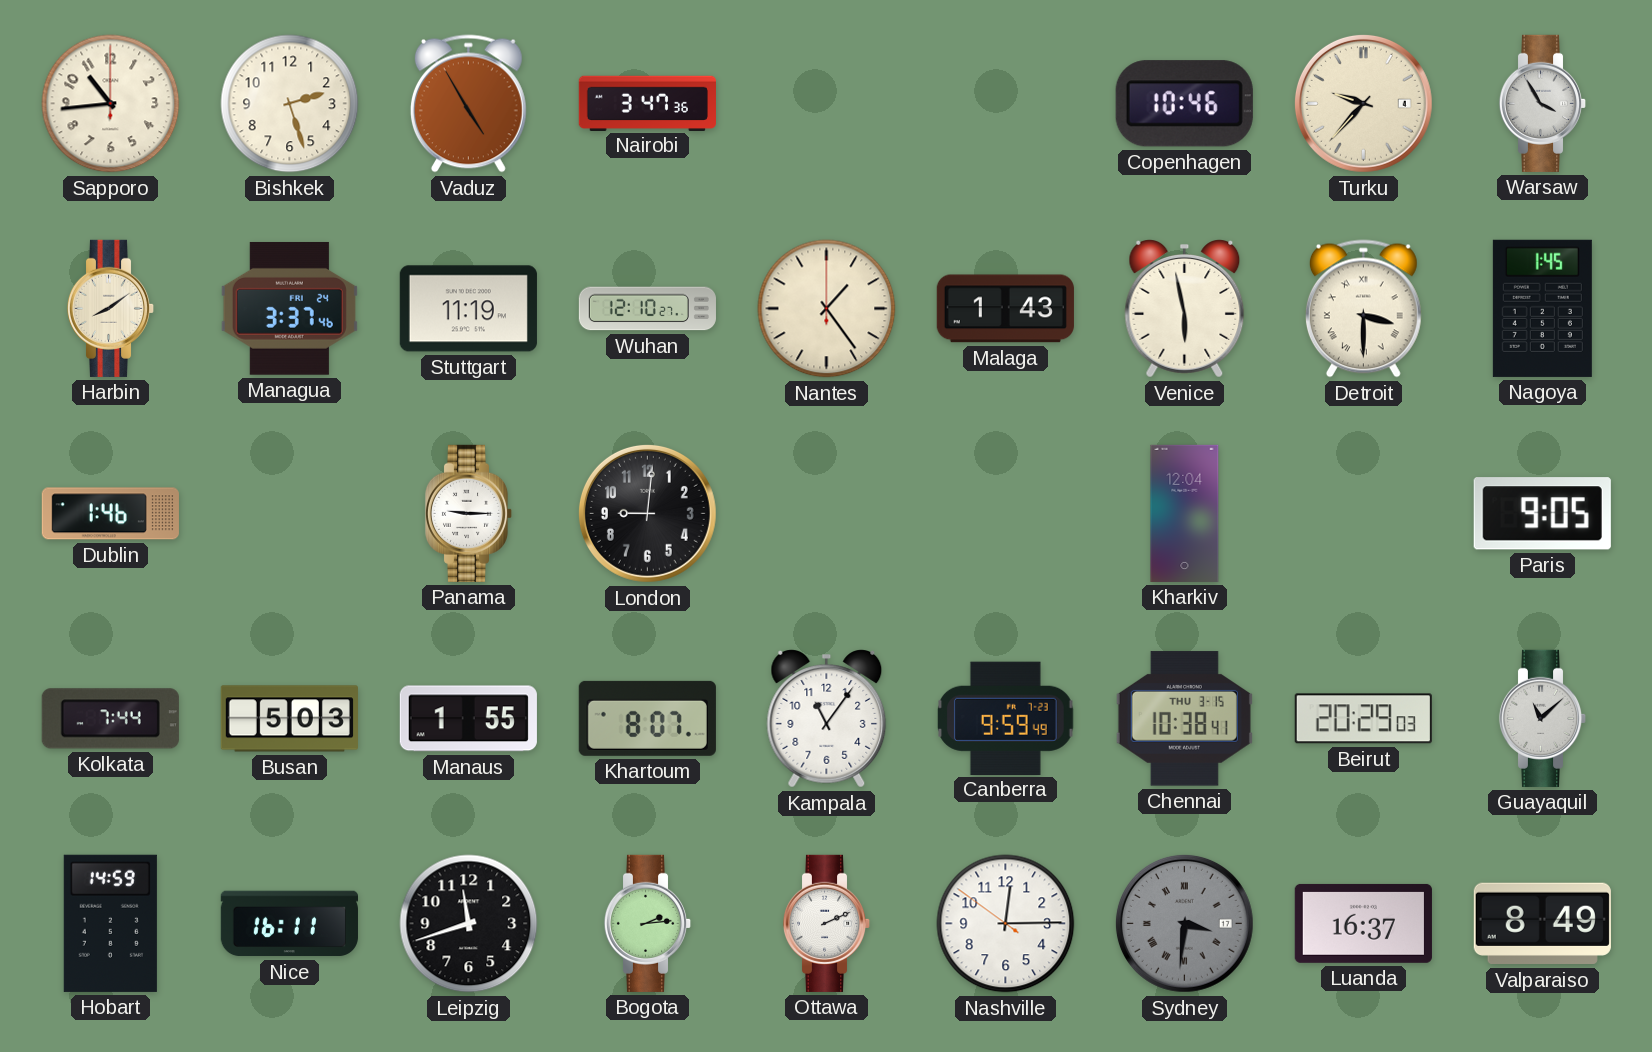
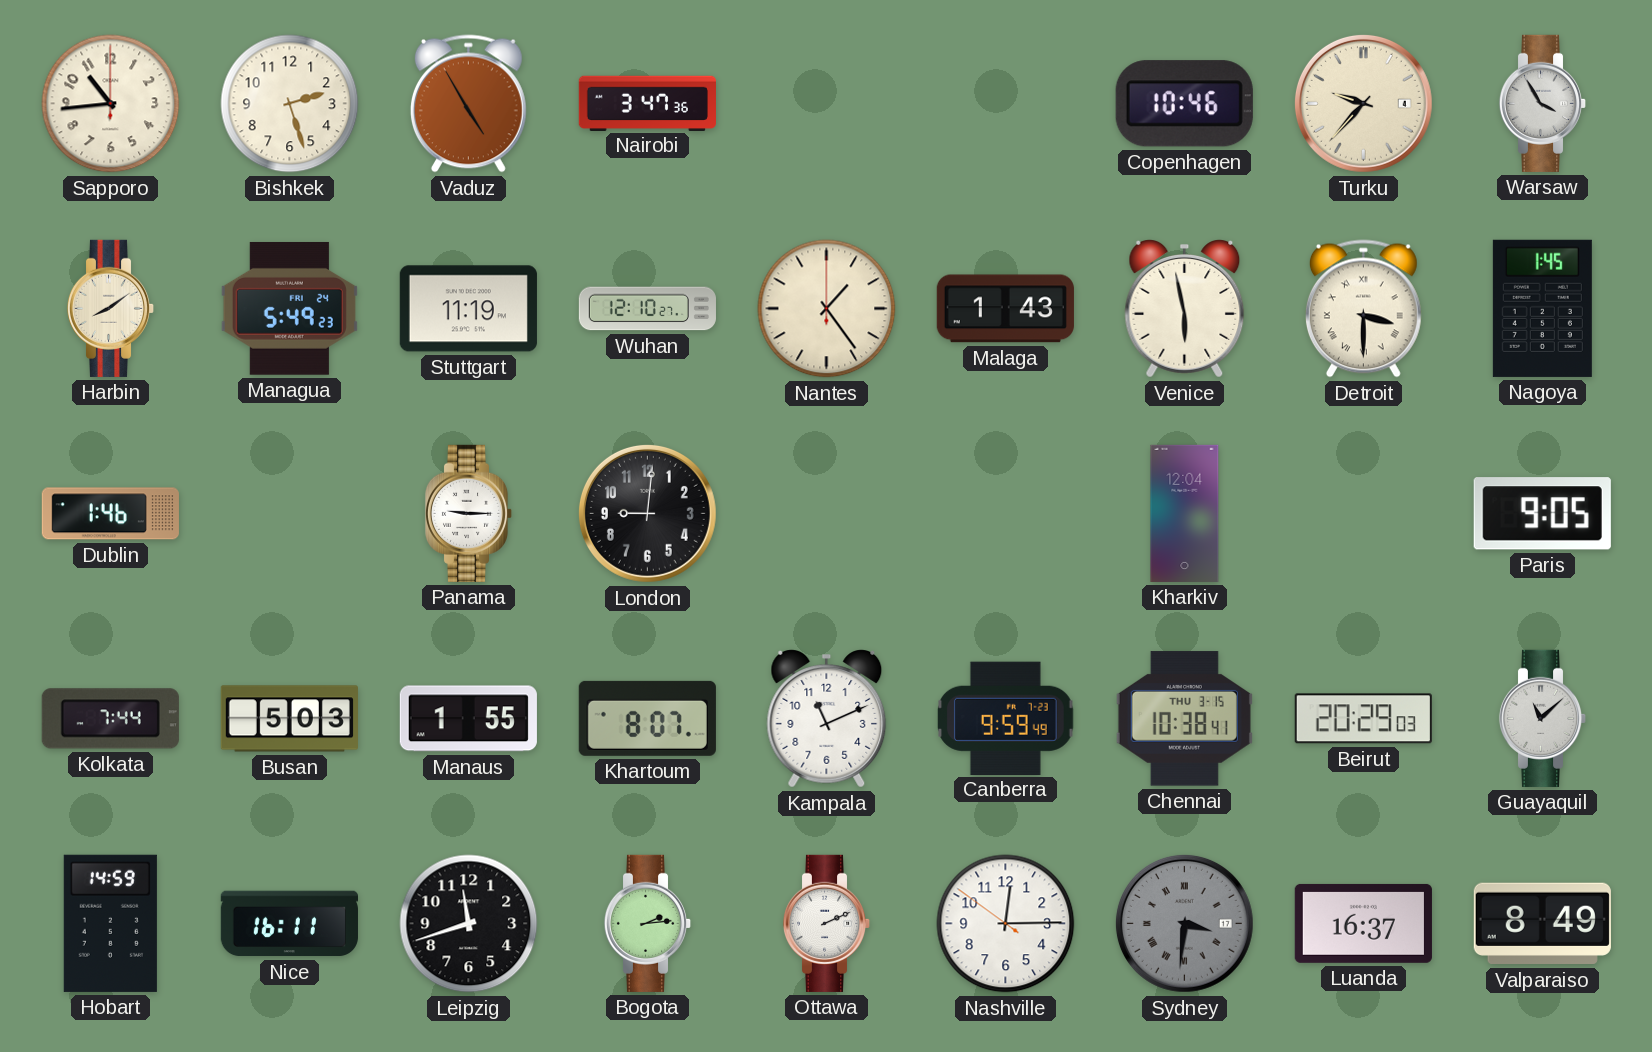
Managua: 3:37 -> 5:49 (289, 308)
Kampala: 11:06 -> 11:11 (827, 719)
